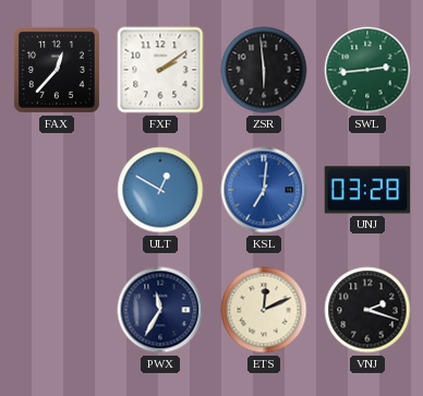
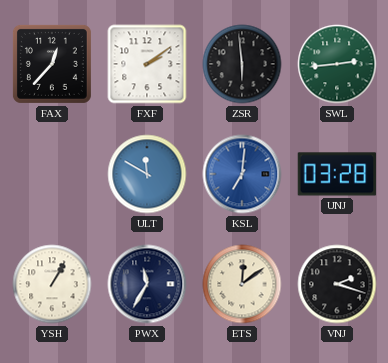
ULT: 12:50 -> 11:50 (147, 174)
YSH: none -> 1:05 (52, 284)
ETS: 12:11 -> 12:09 (242, 284)
